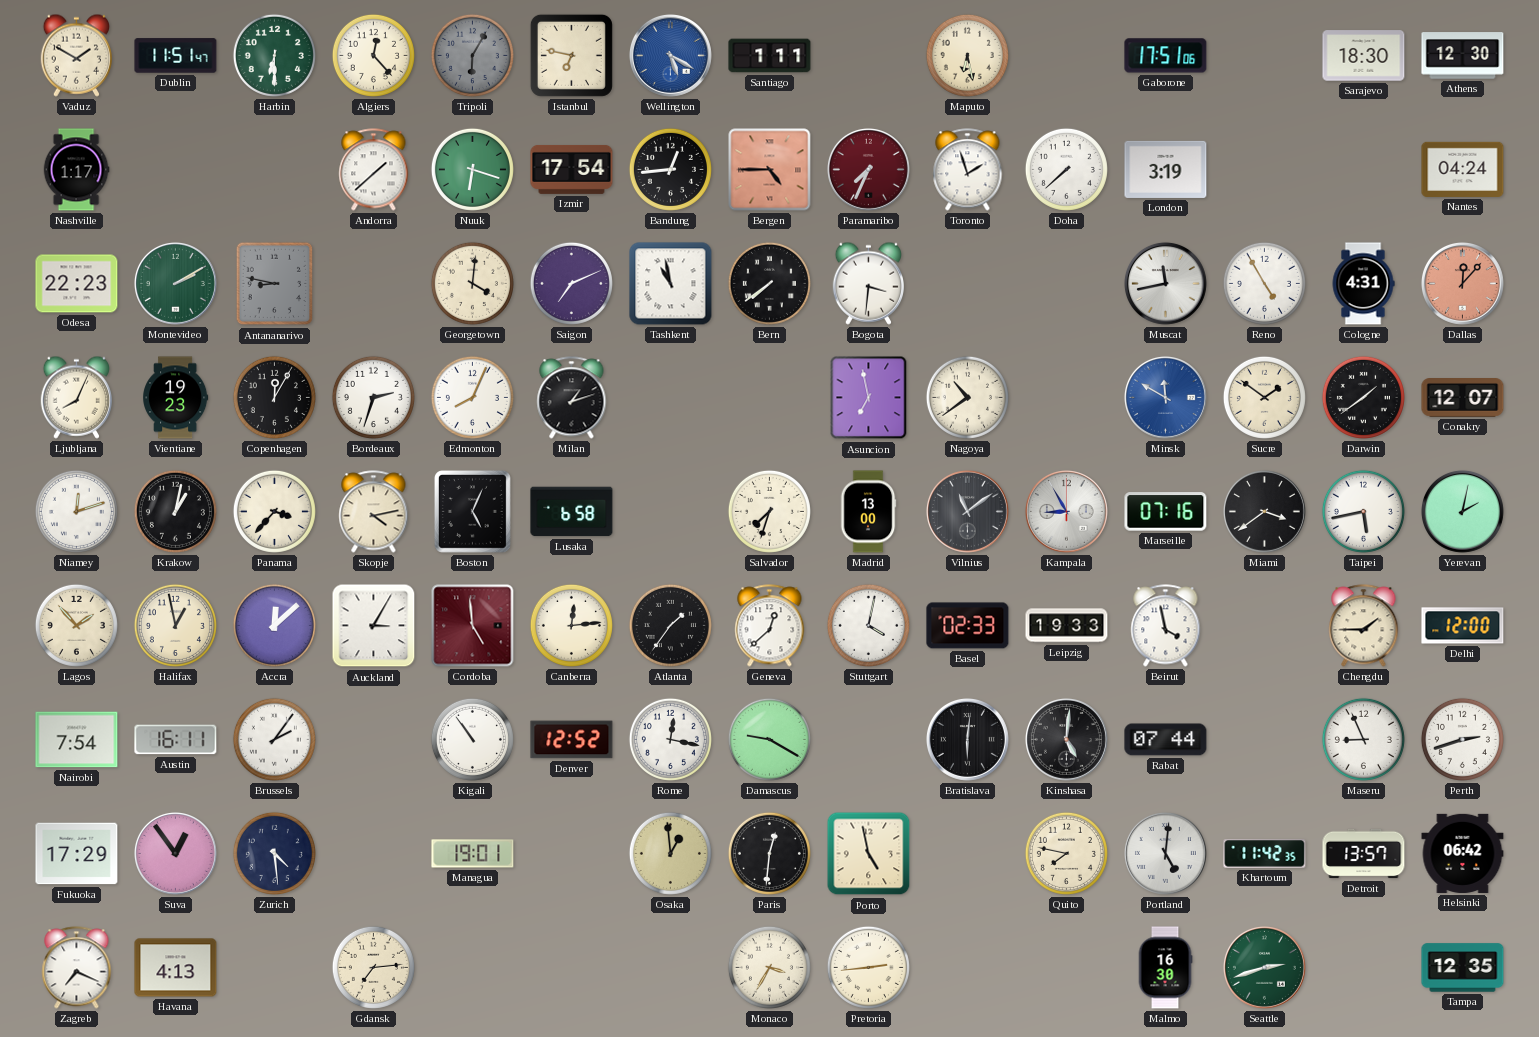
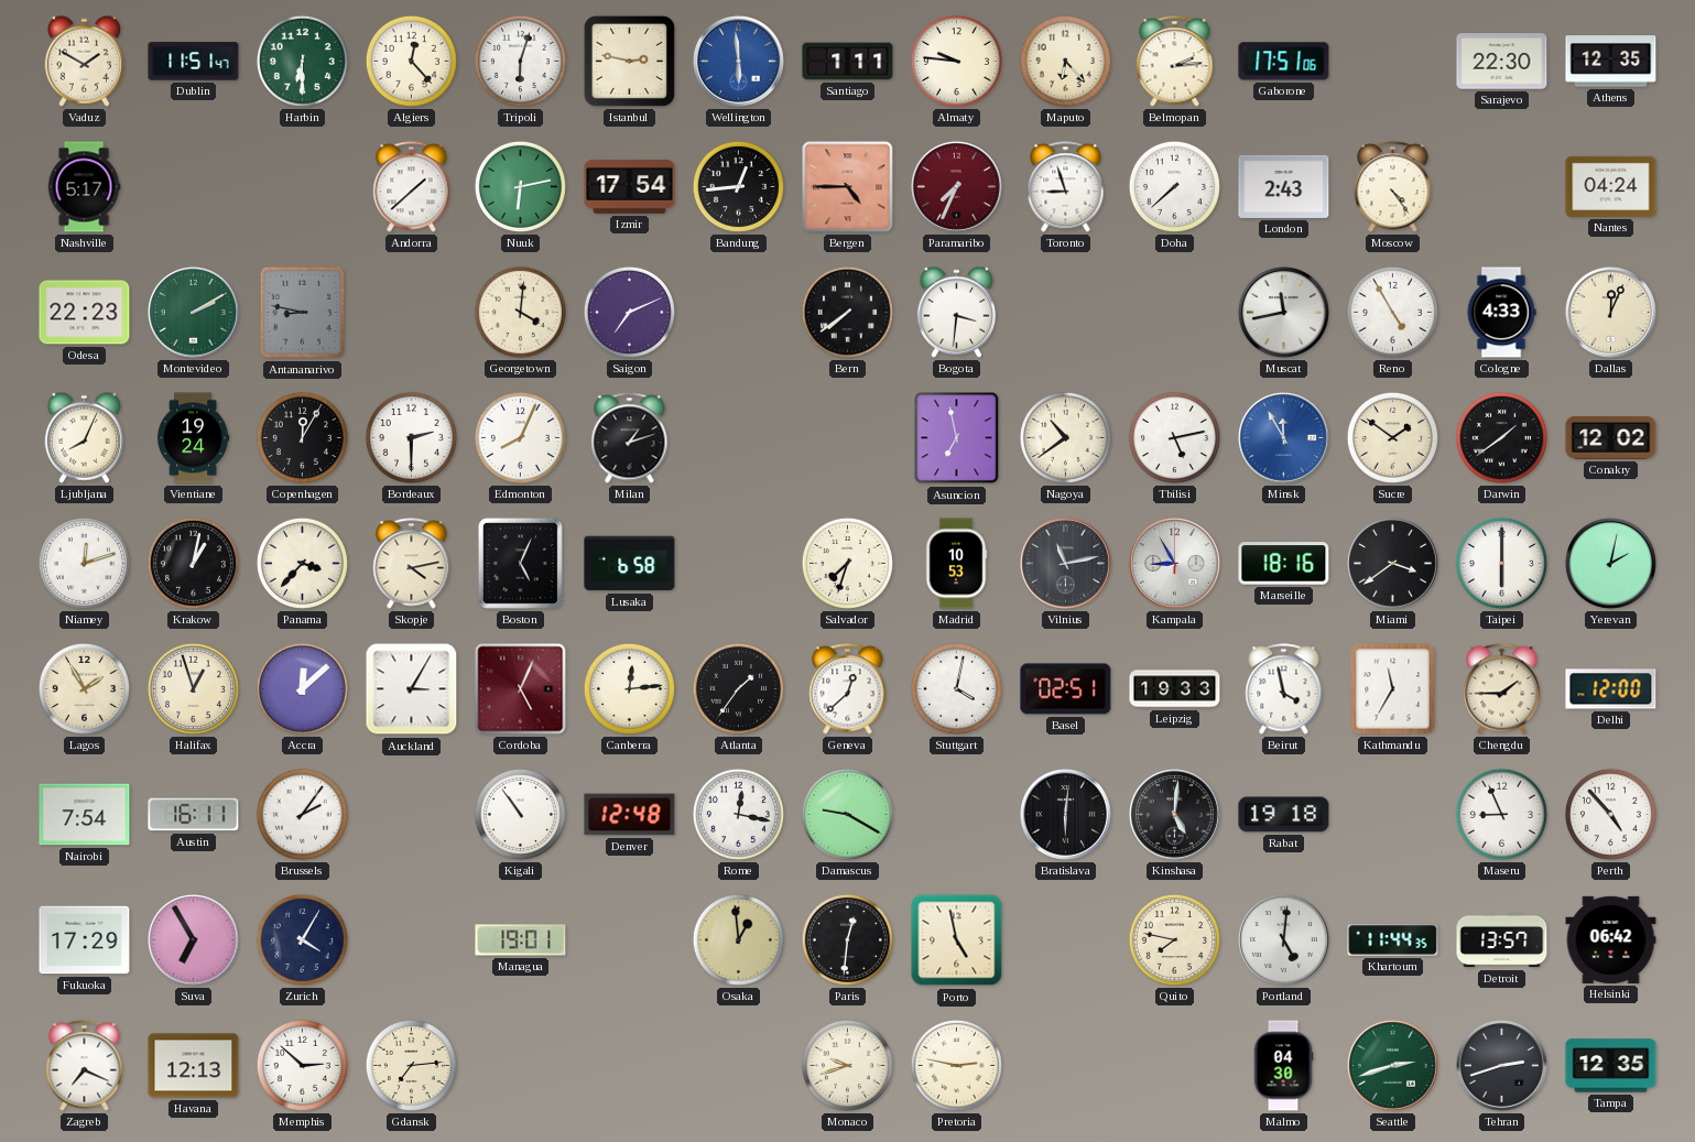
Tripoli: 6:05 -> 6:03 (520, 61)
Tripoli dial: grey -> white (520, 61)
Istanbul: 6:47 -> 2:47 (629, 61)
Wellington: 5:20 -> 5:59 (738, 61)
Almaty: none -> 9:46 (956, 61)
Maputo: 6:28 -> 6:23 (1065, 61)
Belmopan: none -> 2:14 (1175, 62)
Sarajevo: 18:30 -> 22:30 (1502, 62)
Athens: 12:30 -> 12:35 (1611, 62)
Nashville: 1:17 -> 5:17 (84, 187)
Nuuk: 6:18 -> 6:13 (520, 186)
Toronto: 1:57 -> 8:57 (1066, 187)
London: 3:19 -> 2:43 (1284, 186)
Moscow: none -> 4:24 (1393, 187)
Tashkent: 10:58 -> none (671, 284)
Cologne: 4:31 -> 4:33 (1501, 313)
Dallas: 12:07 -> 12:04 (1610, 312)
Dallas dial: salmon -> cream (1610, 312)
Vientiane: 19:23 -> 19:24 (194, 438)
Bordeaux: 2:33 -> 2:30 (411, 437)
Tbilisi: none -> 5:13 (1174, 437)
Minsk: 11:50 -> 11:55 (1283, 437)
Conakry: 12:07 -> 12:02 (1611, 438)
Madrid: 13:00 -> 10:53 (956, 564)
Vilnius: 11:09 -> 11:13 (1065, 563)
Marseille: 07:16 -> 18:16 (1284, 564)
Taipei: 5:43 -> 6:00 (1501, 563)
Lagos: 1:53 -> 1:55 (84, 688)
Halifax: 12:58 -> 12:57 (193, 688)
Cordoba: 4:59 -> 5:04 (521, 689)
Basel: 02:33 -> 02:51 (1066, 689)
Kathmandu: none -> 11:35 (1393, 689)
Denver: 12:52 -> 12:48 (630, 815)
Rabat: 07:44 -> 19:18 (1284, 815)
Perth: 2:42 -> 4:53 (1610, 814)
Suva: 12:54 -> 6:55 (193, 939)
Zurich: 4:29 -> 4:05 (302, 939)
Khartoum: 11:42 -> 11:44 (1393, 940)
Havana: 4:13 -> 12:13 (194, 1066)
Memphis: none -> 2:52 (302, 1065)
Monaco: 3:35 -> 9:42 (847, 1065)
Pretoria: 2:44 -> 2:47 (956, 1065)
Malmo: 16:30 -> 04:30 (1283, 1066)
Tehran: none -> 2:42 (1501, 1065)
